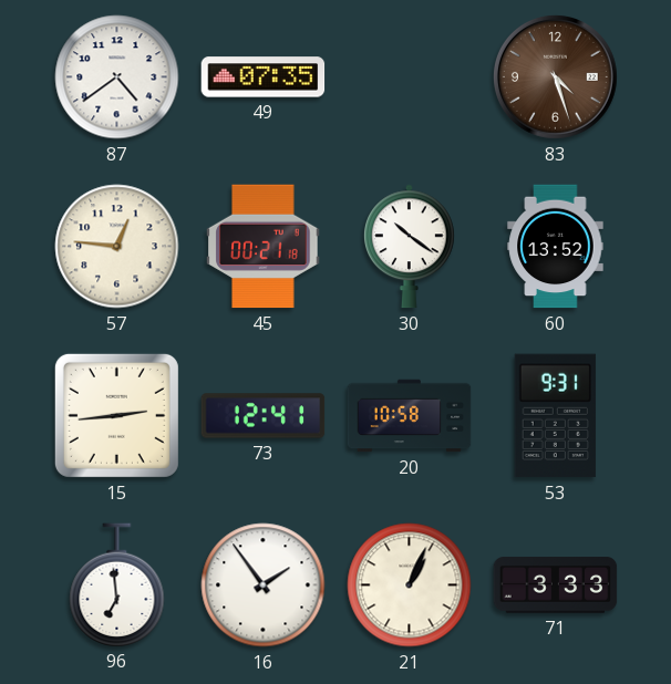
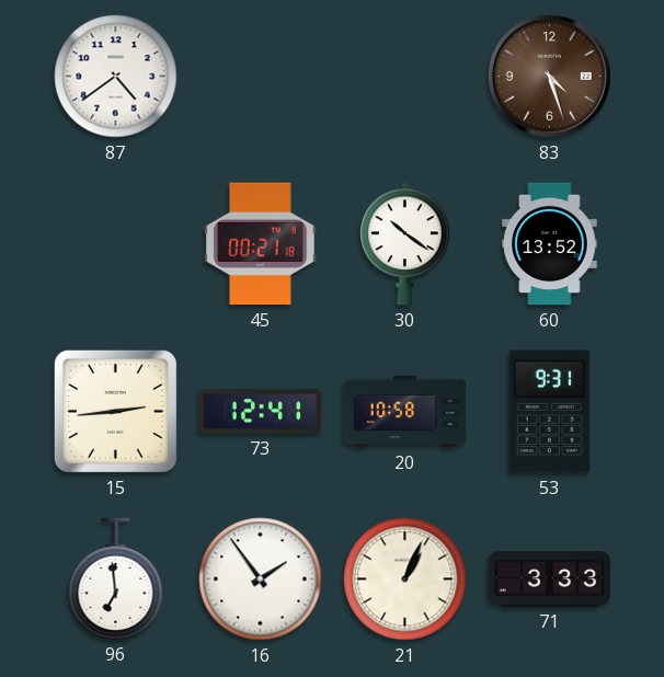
49: 07:35 -> none (264, 77)
57: 12:46 -> none (117, 247)
